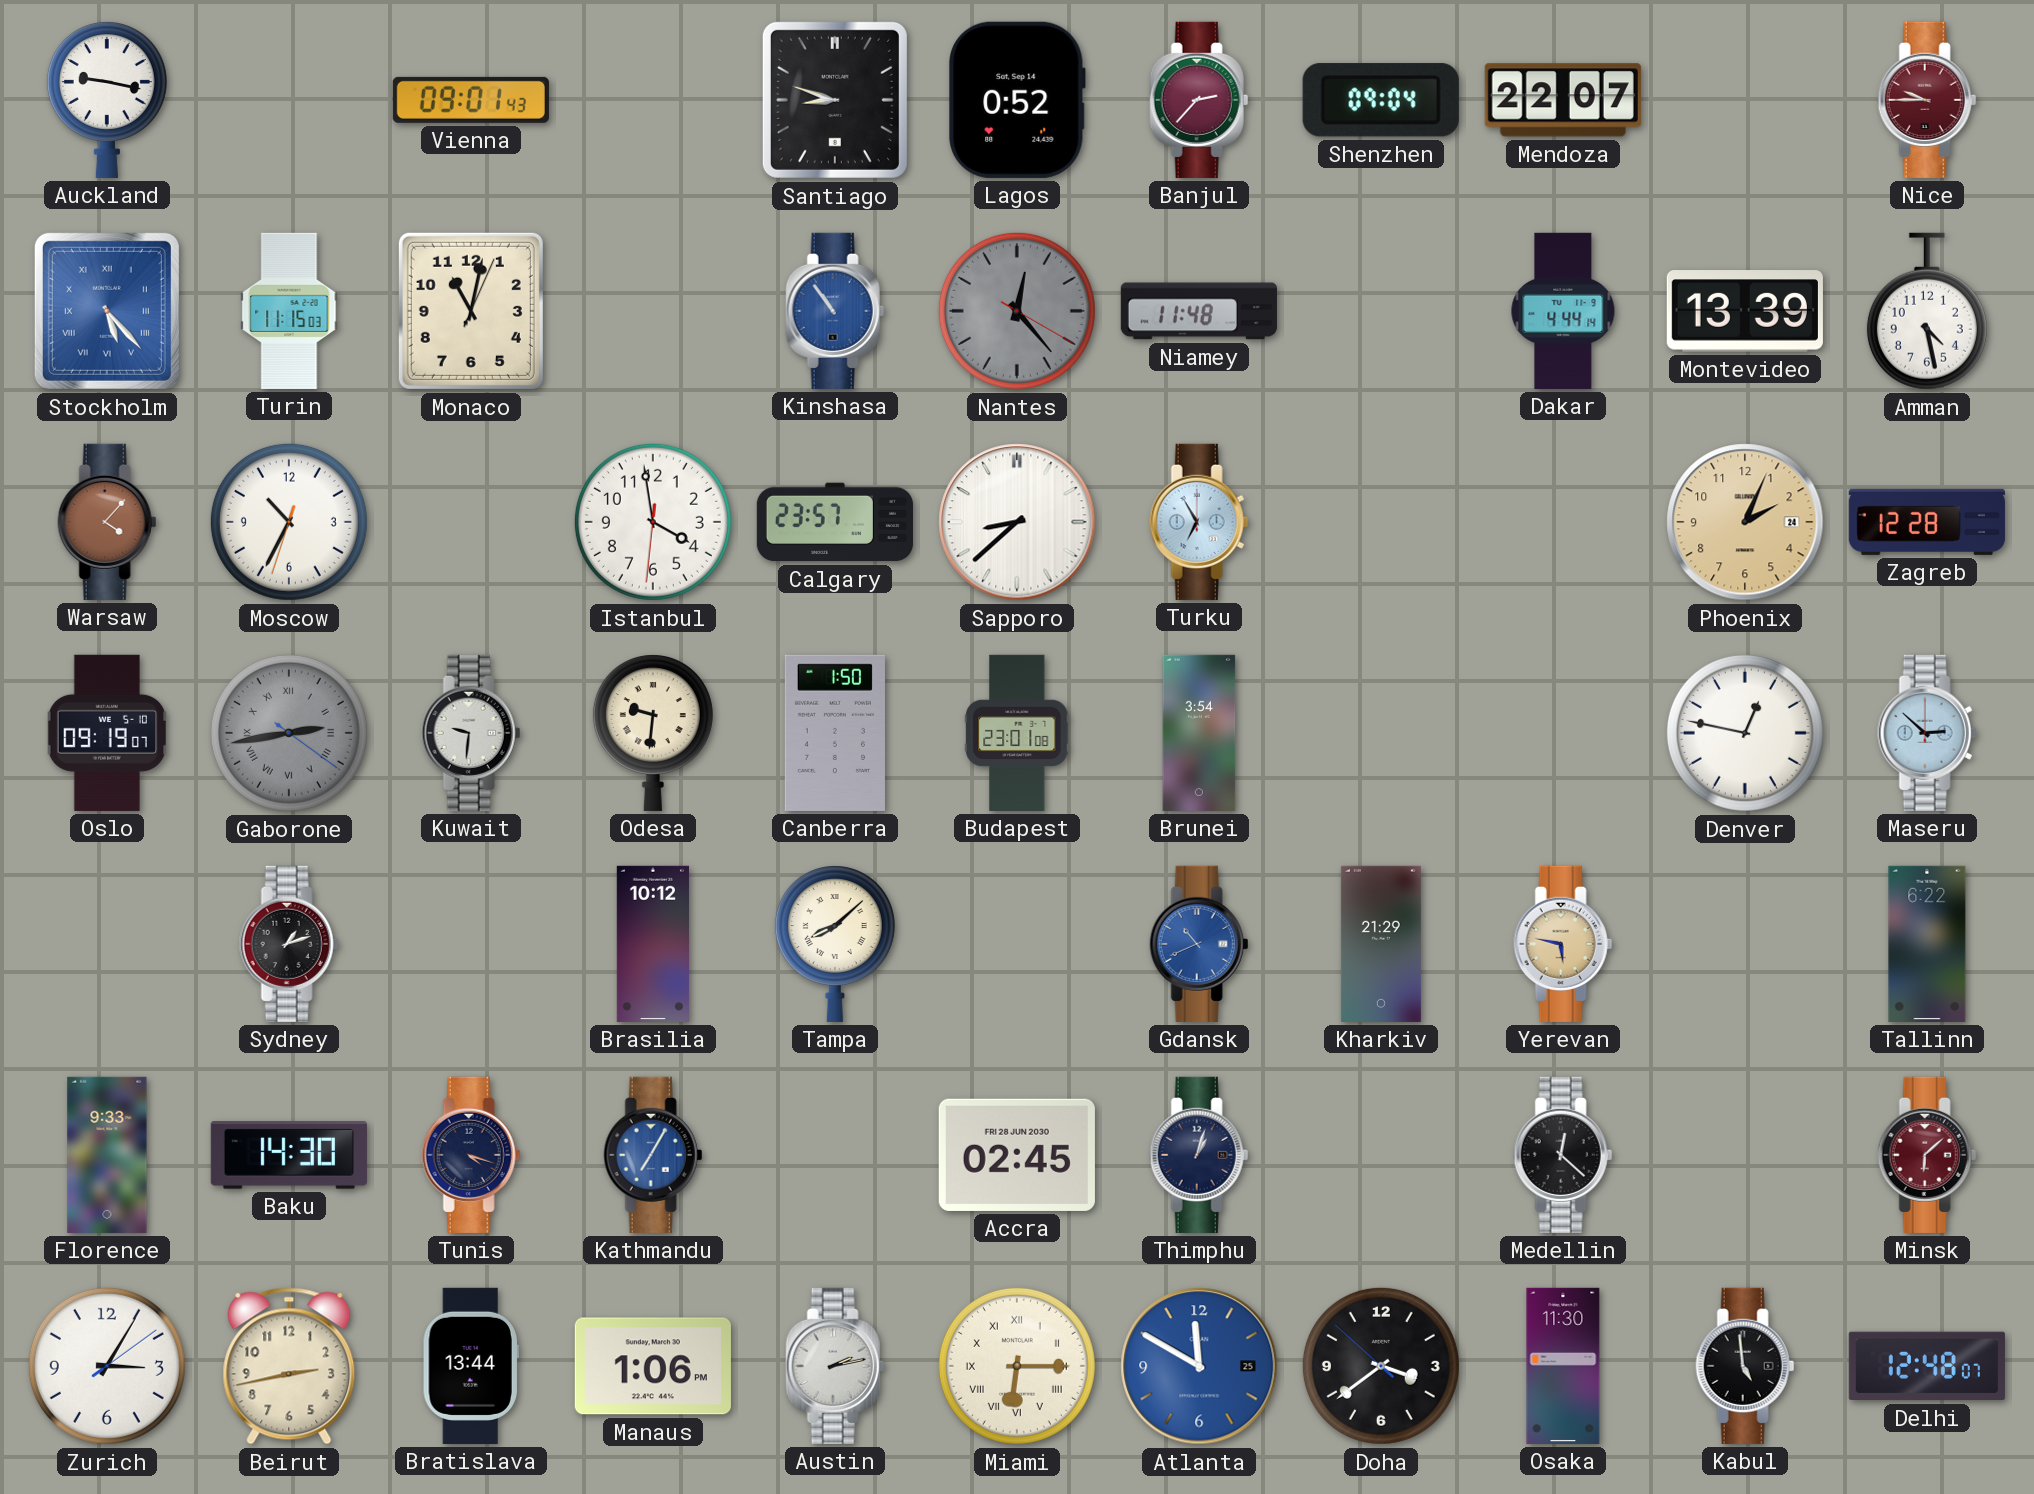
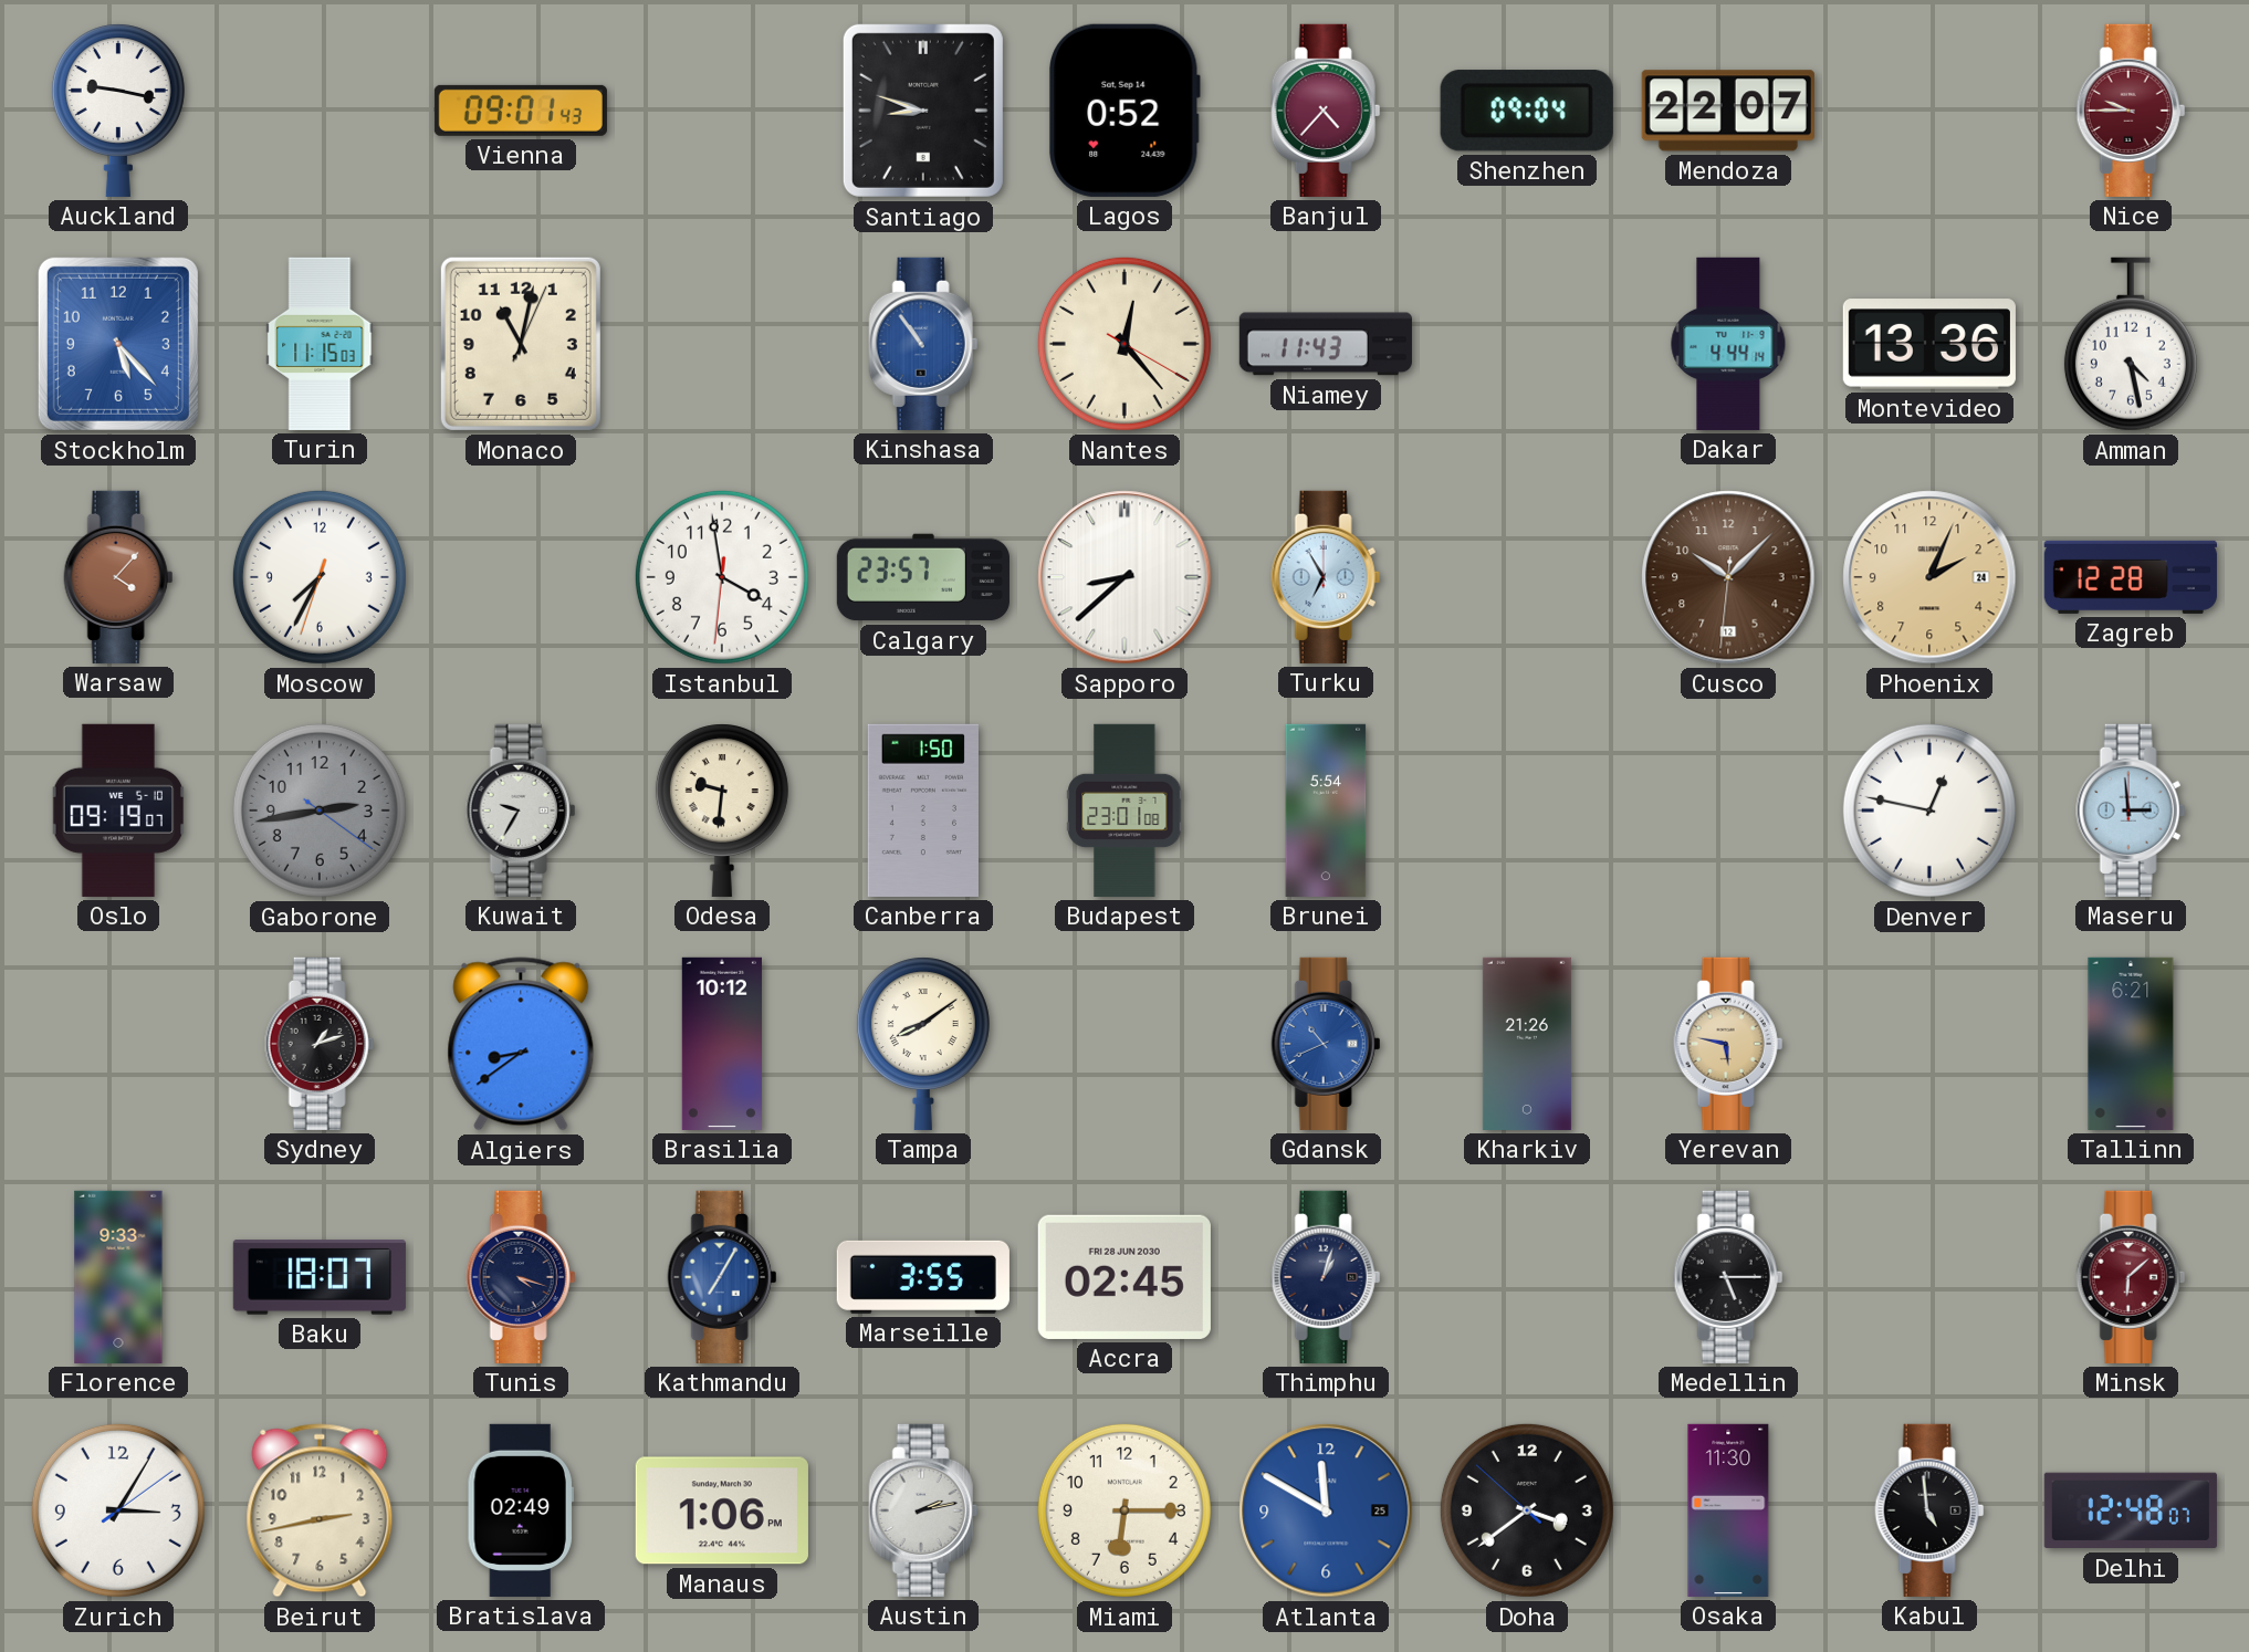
Banjul: 2:37 -> 4:37 (1326, 111)
Stockholm numerals: Roman -> Arabic (118, 344)
Nantes dial: grey -> cream (1124, 344)
Niamey: 11:48 -> 11:43 (1326, 344)
Montevideo: 13:39 -> 13:36 (1929, 344)
Moscow: 10:34 -> 7:34 (320, 577)
Cusco: none -> 10:07 (1728, 577)
Gaborone numerals: Roman -> Arabic (320, 811)
Kuwait: 9:31 -> 9:35 (521, 811)
Brunei: 3:54 -> 5:54 (1326, 811)
Maseru: 2:52 -> 2:59 (2131, 811)
Algiers: none -> 8:39 (521, 1044)
Tampa: 8:08 -> 8:09 (923, 1044)
Kharkiv: 21:29 -> 21:26 (1527, 1044)
Tallinn: 6:22 -> 6:21 (2131, 1044)
Baku: 14:30 -> 18:07 (320, 1277)
Marseille: none -> 3:55 (923, 1277)
Medellin: 12:22 -> 5:15 (1728, 1277)
Bratislava: 13:44 -> 02:49 (521, 1510)
Miami numerals: Roman -> Arabic (1124, 1510)
